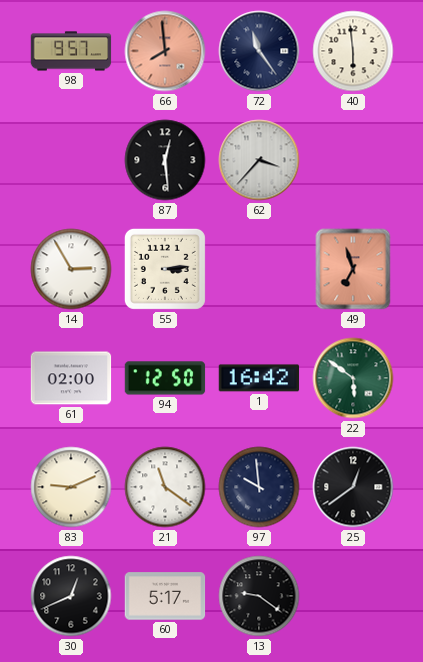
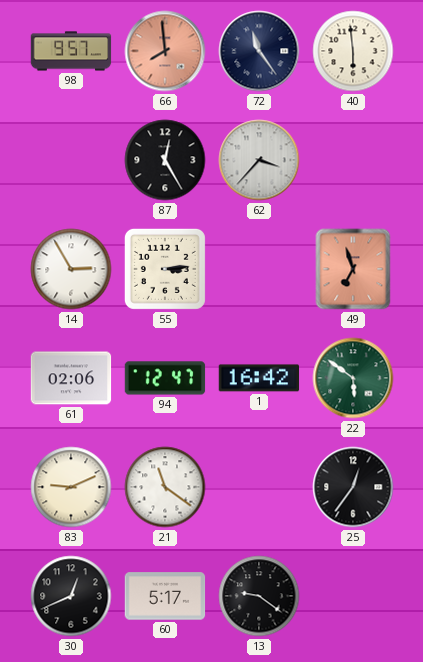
87: 12:29 -> 12:25 (165, 160)
61: 02:00 -> 02:06 (71, 378)
94: 12:50 -> 12:47 (165, 378)
97: 9:59 -> none (259, 487)
25: 12:39 -> 12:36 (353, 487)
